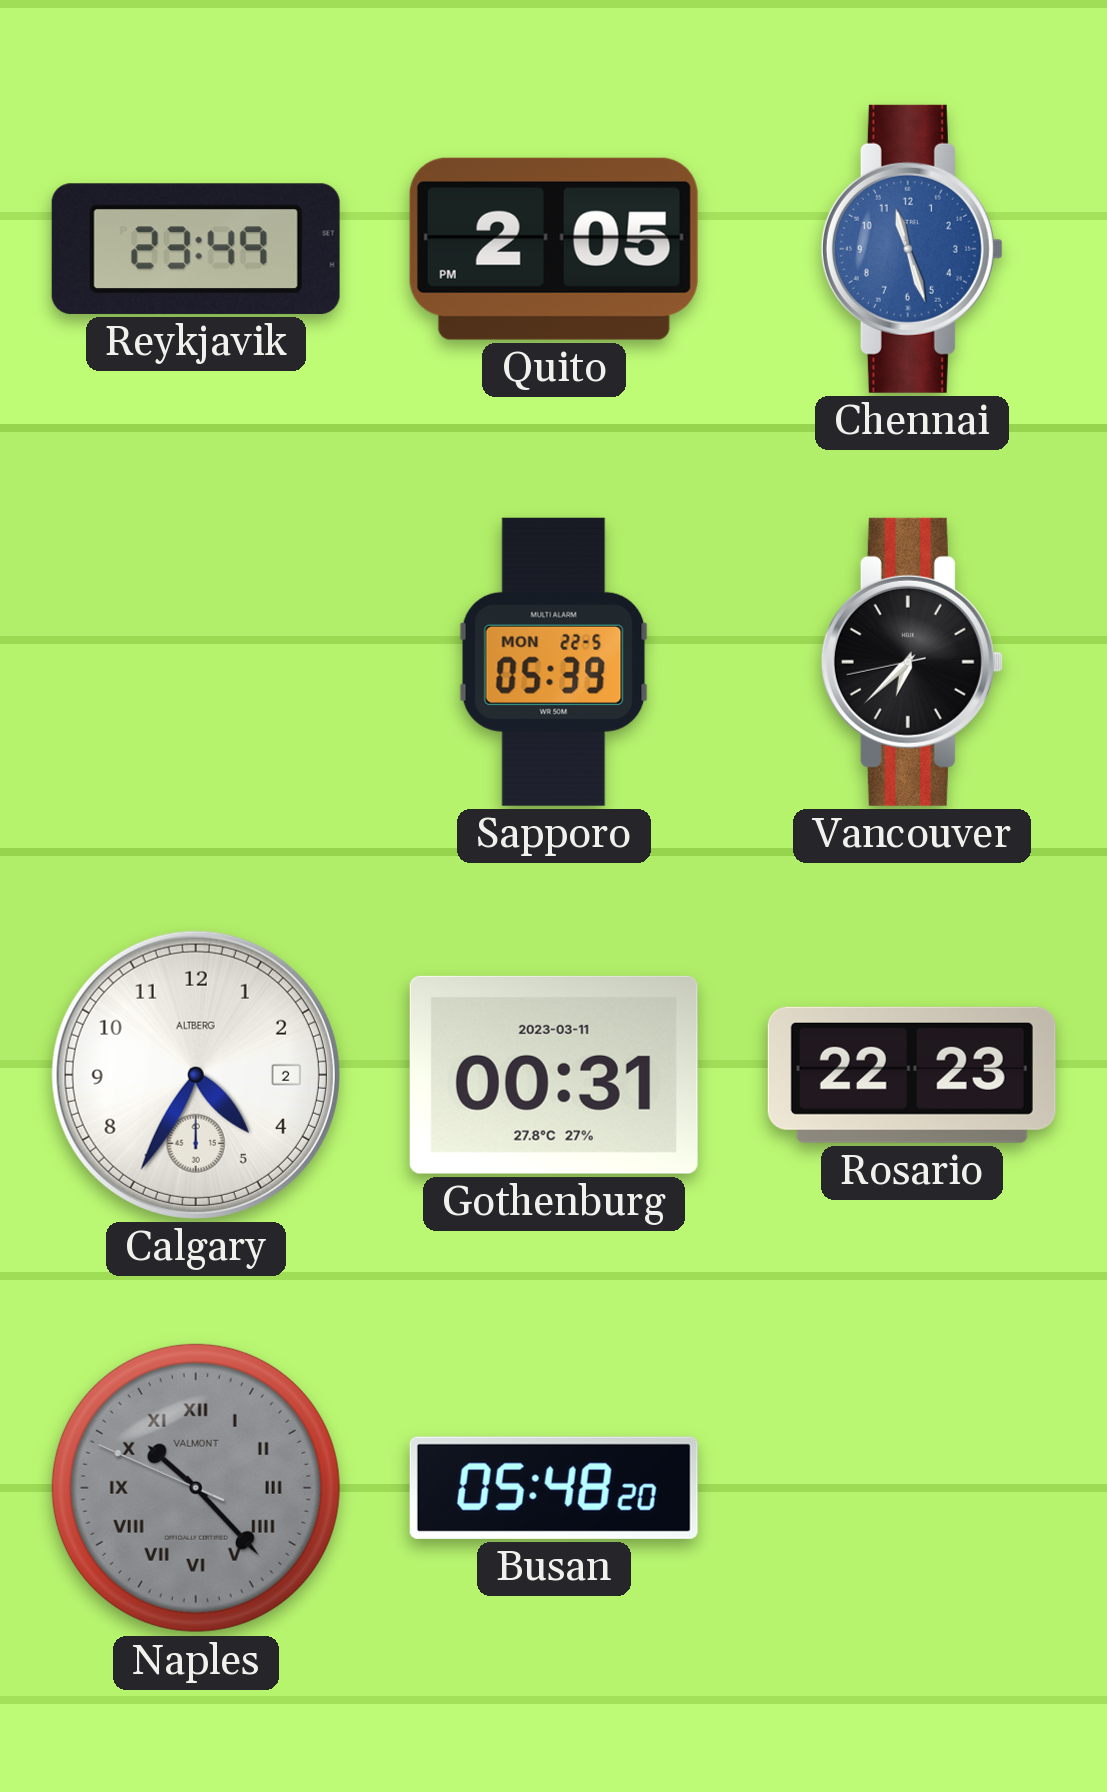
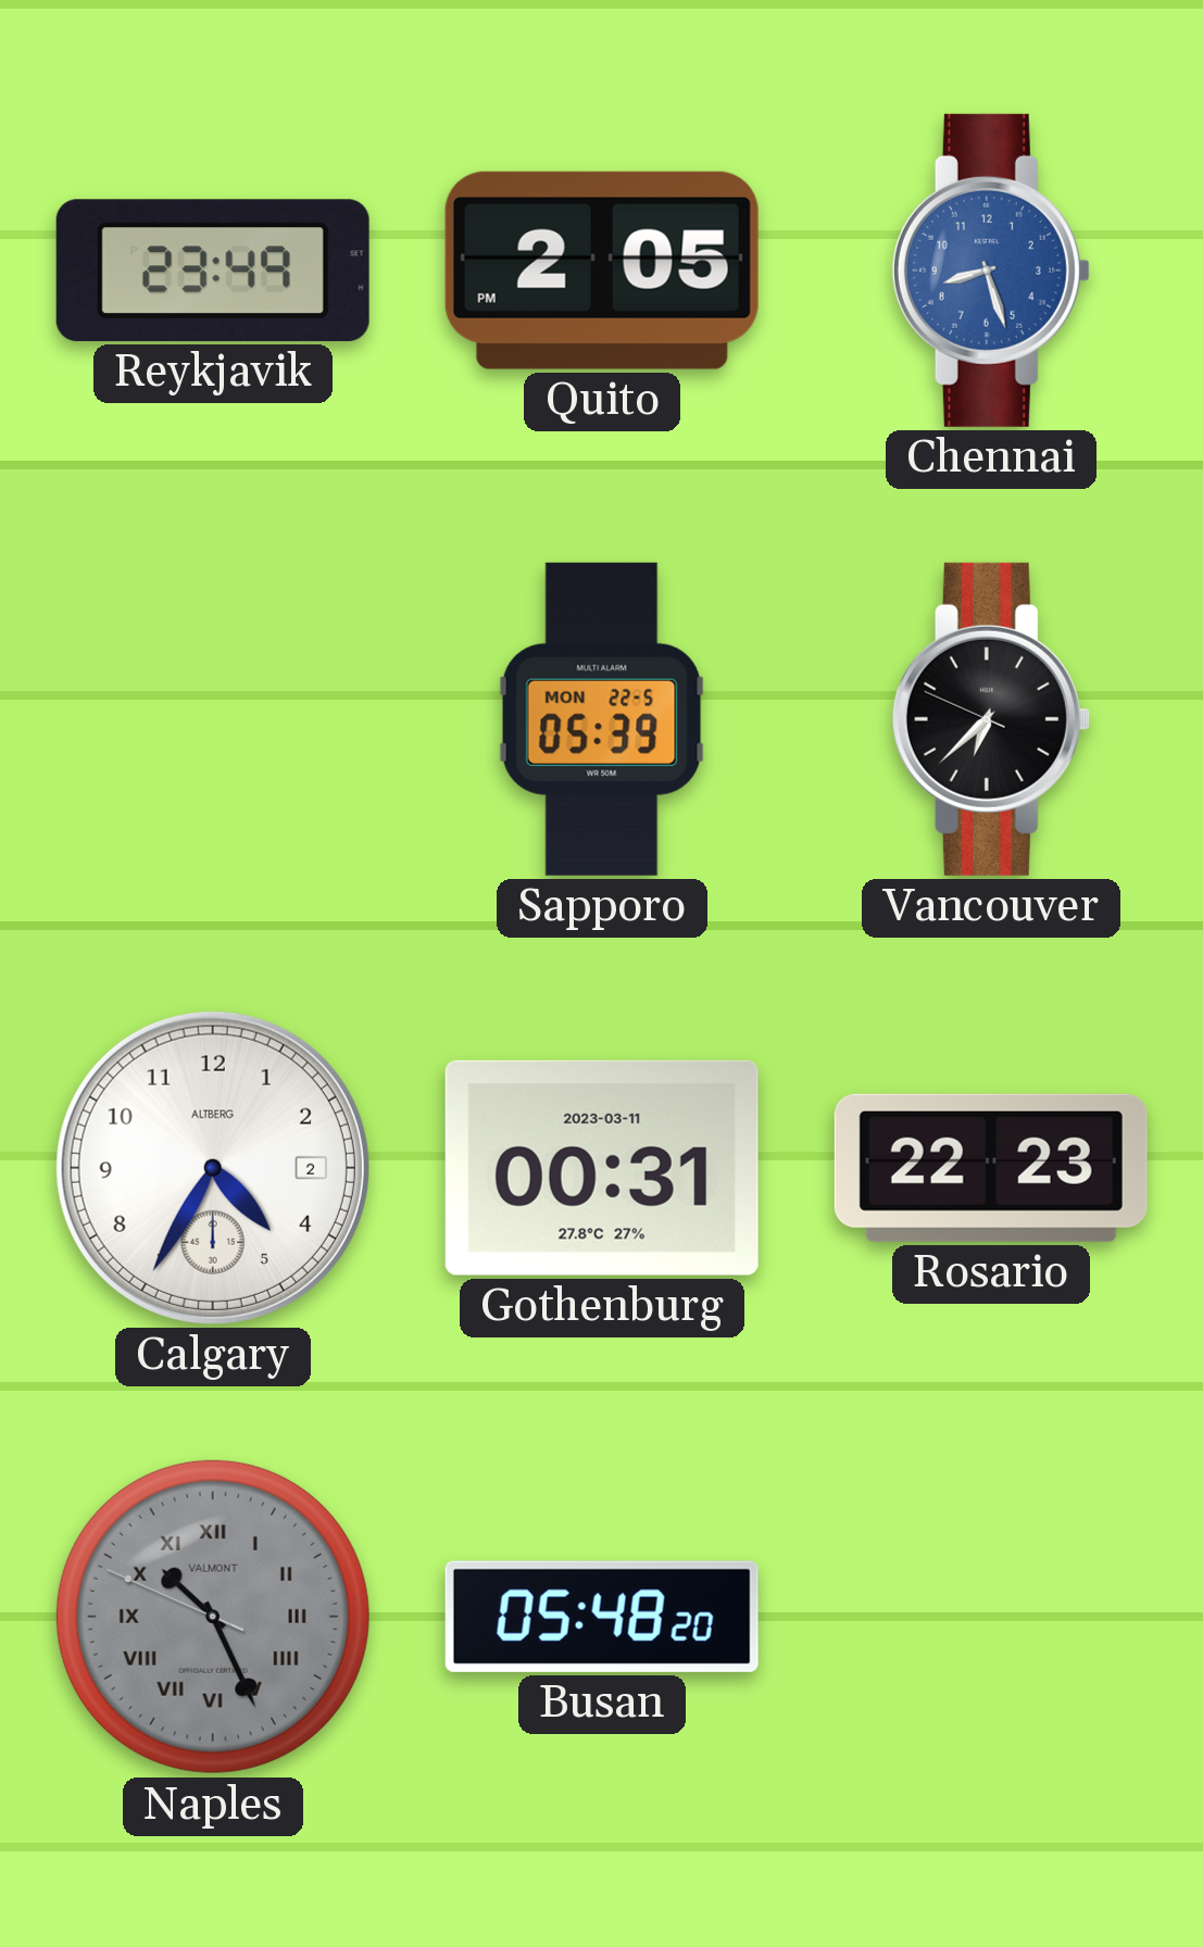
Chennai: 11:27 -> 8:27 (991, 271)
Vancouver: 6:37:43 -> 6:37:49 (991, 719)
Naples: 10:22 -> 10:25 (213, 1617)
